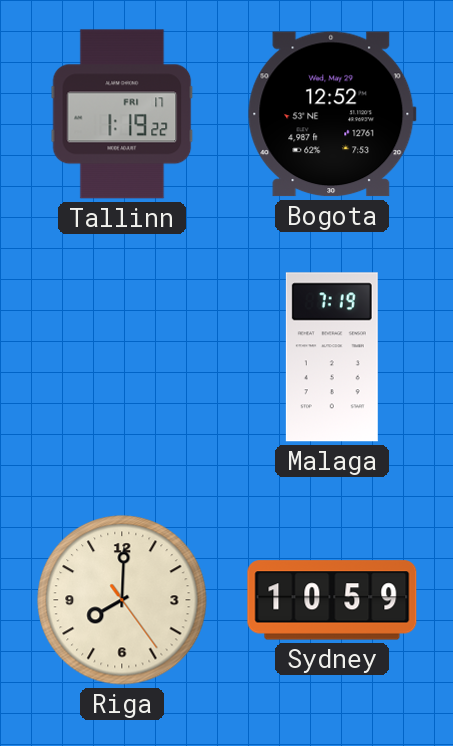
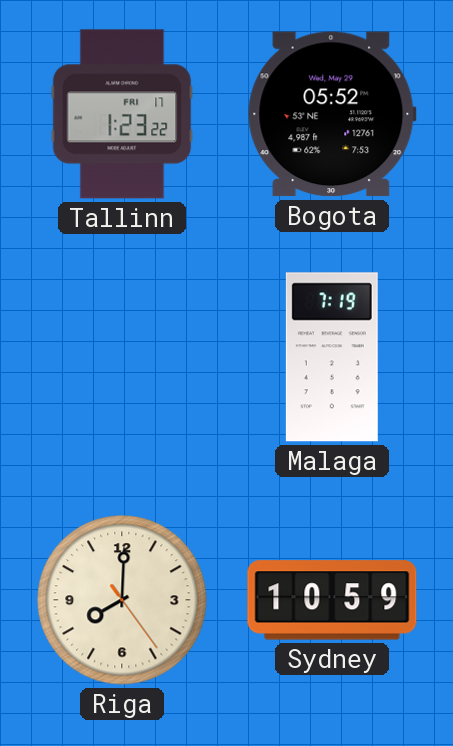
Tallinn: 1:19 -> 1:23 (122, 114)
Bogota: 12:52 -> 05:52 (332, 114)
